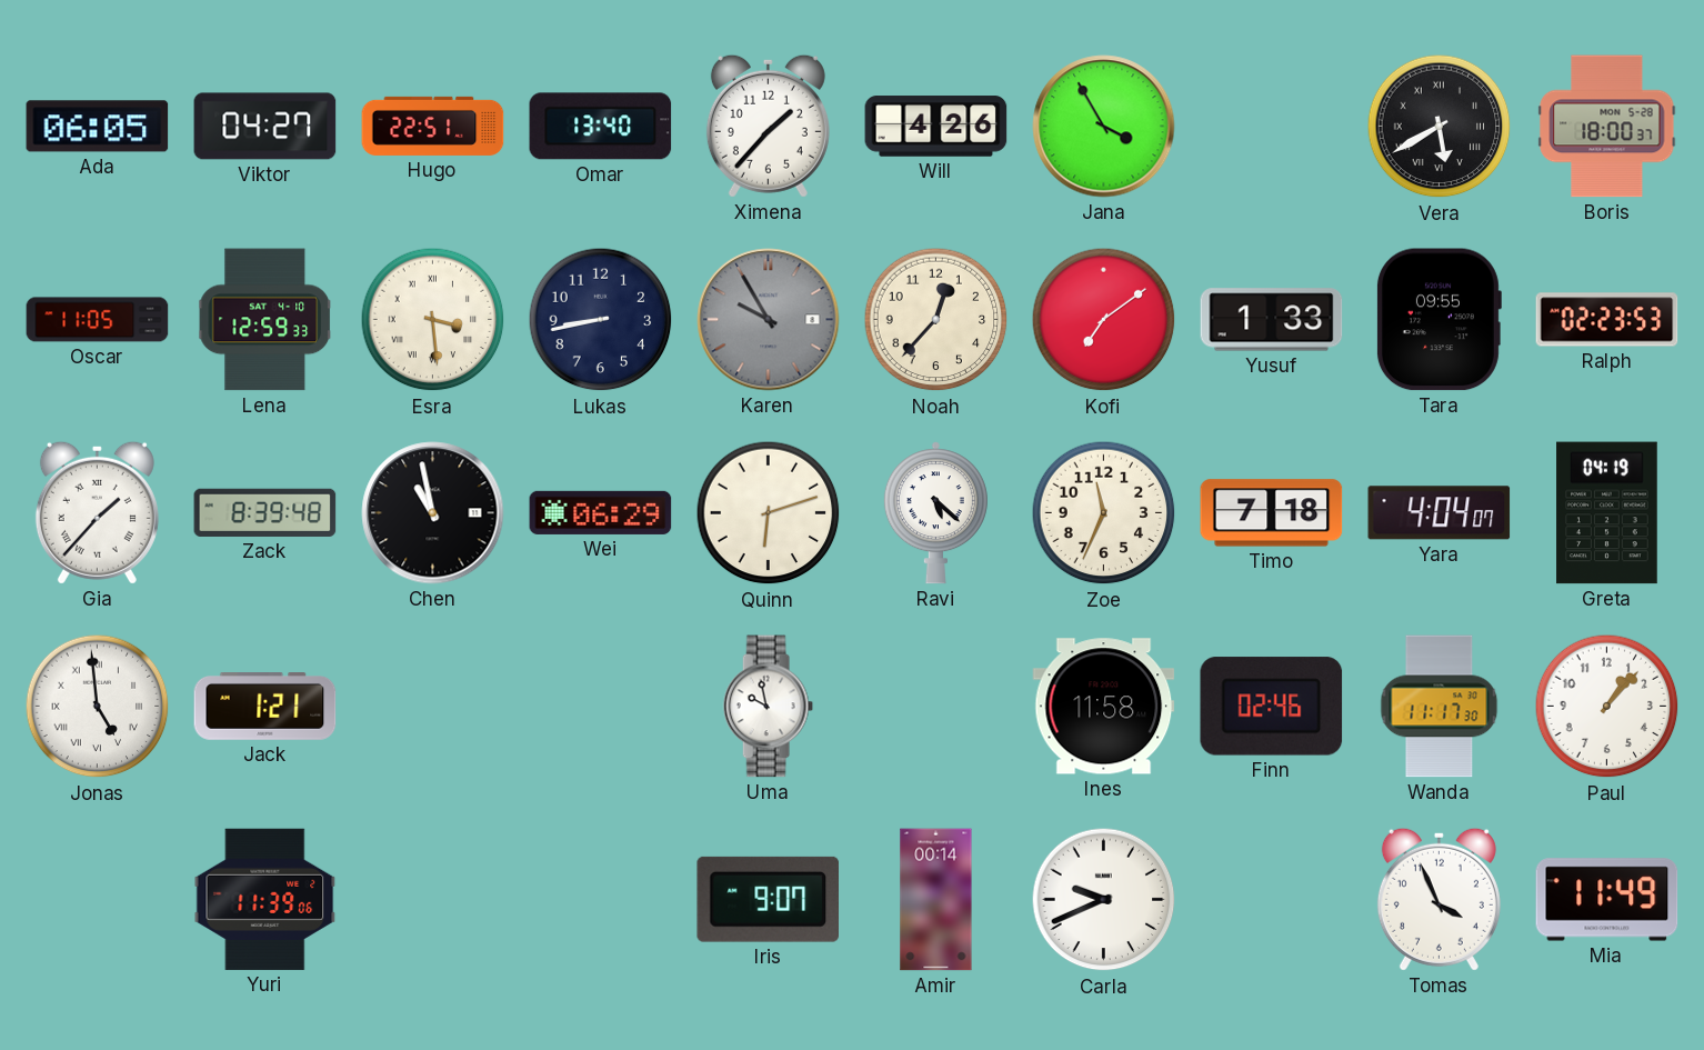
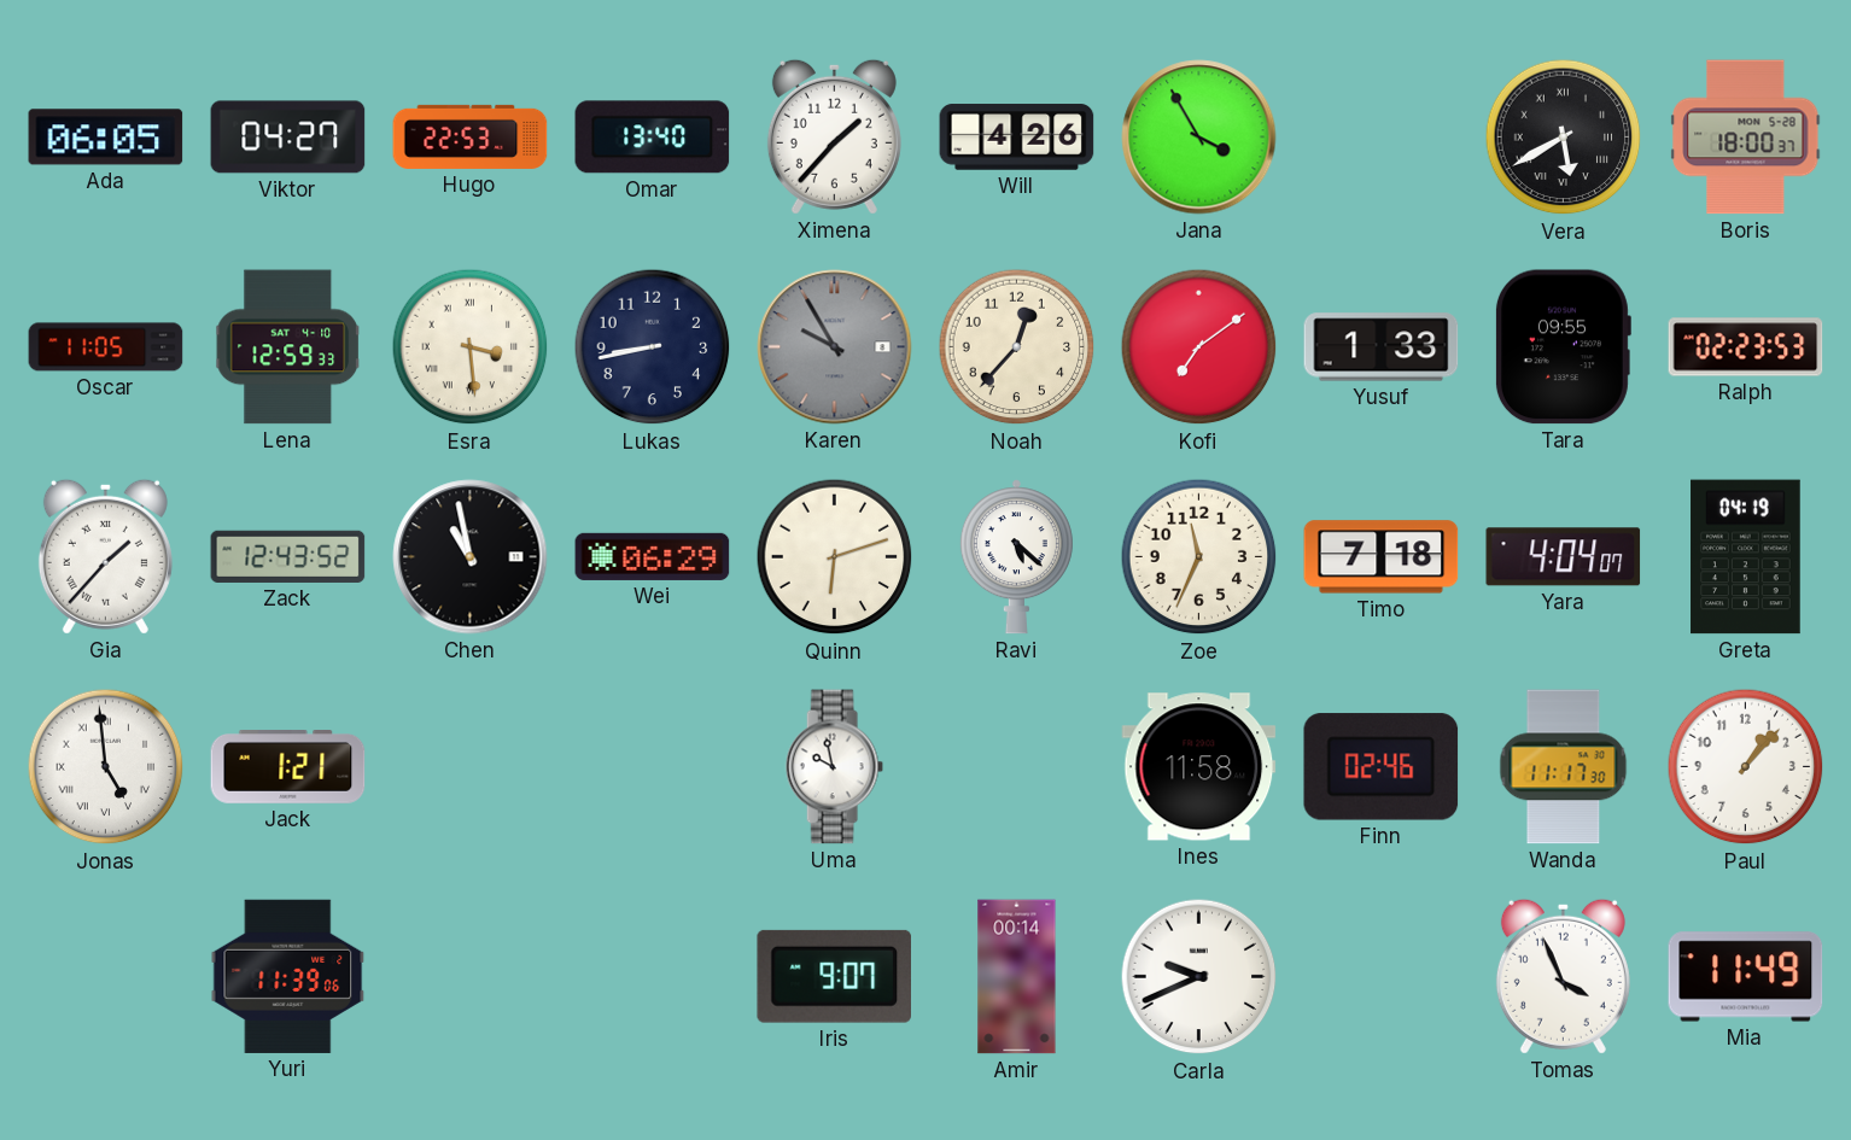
Hugo: 22:51 -> 22:53 (471, 136)
Zack: 8:39 -> 12:43 (288, 556)
